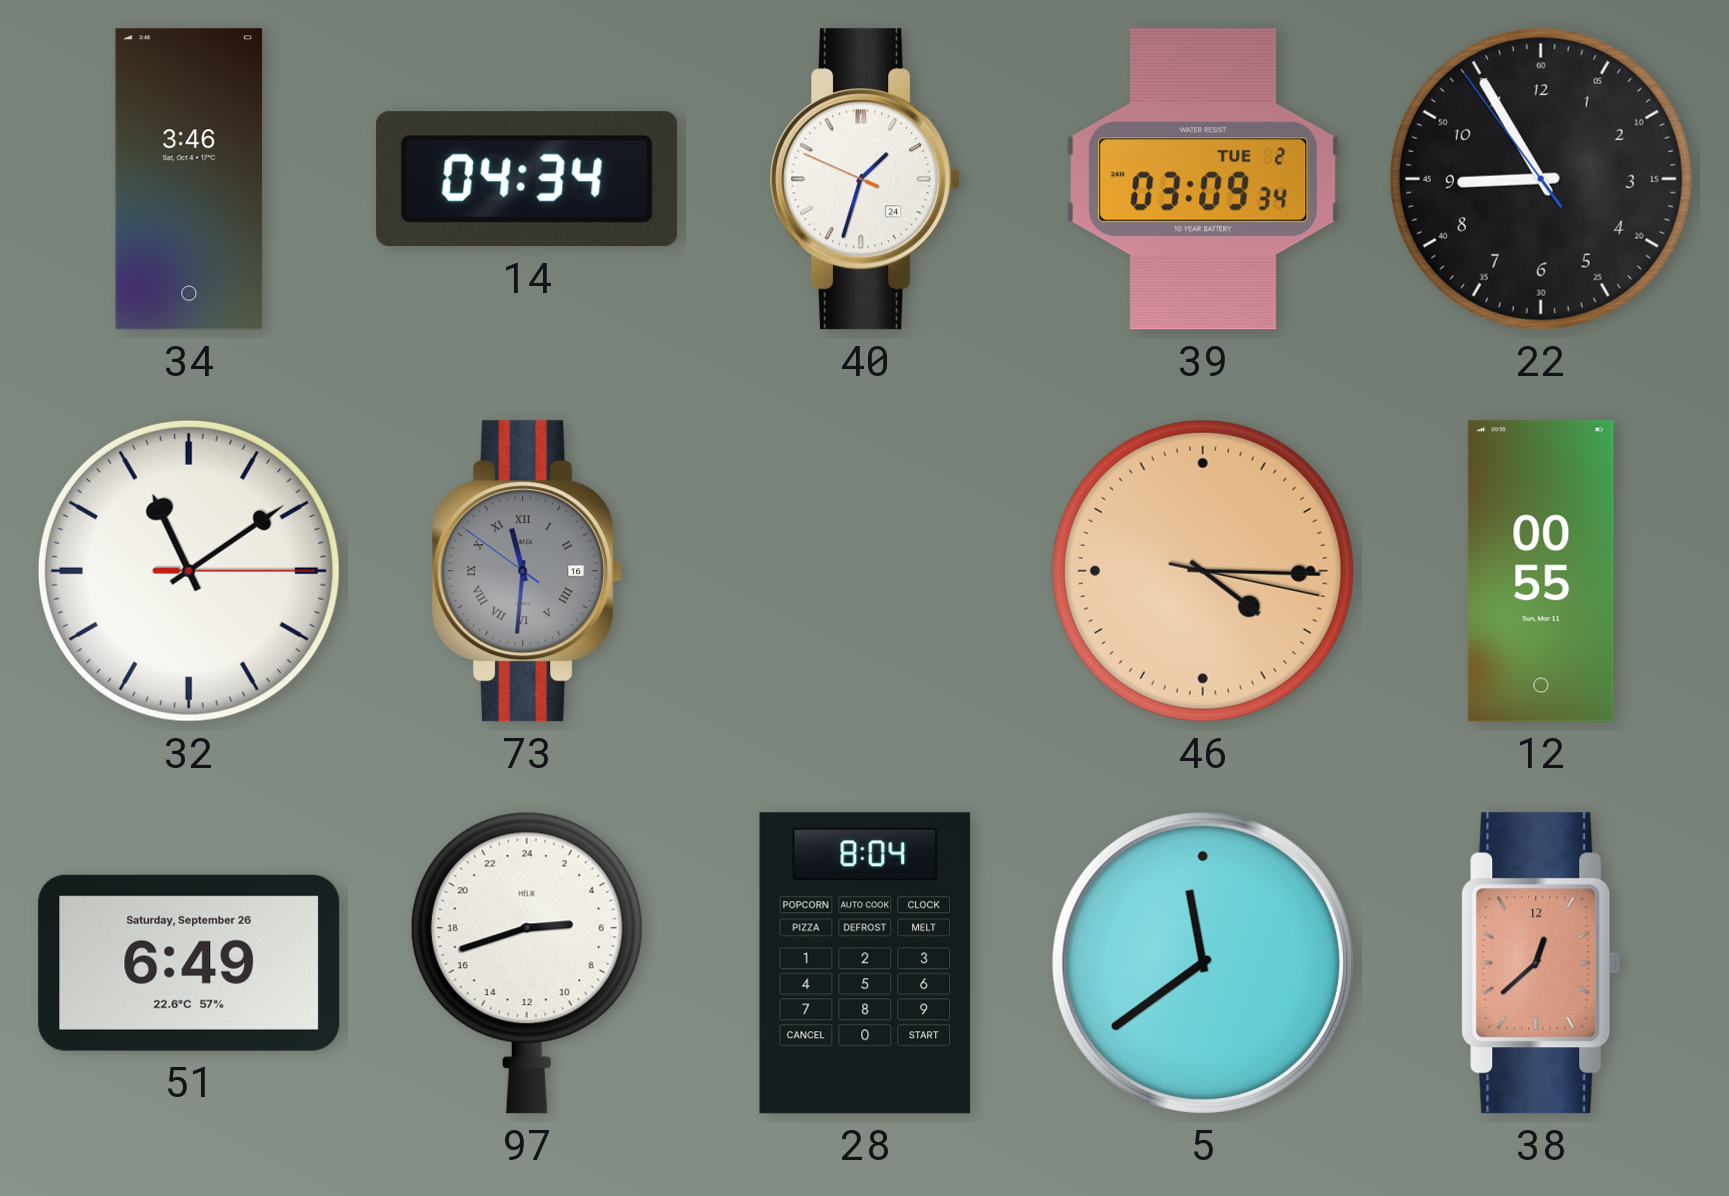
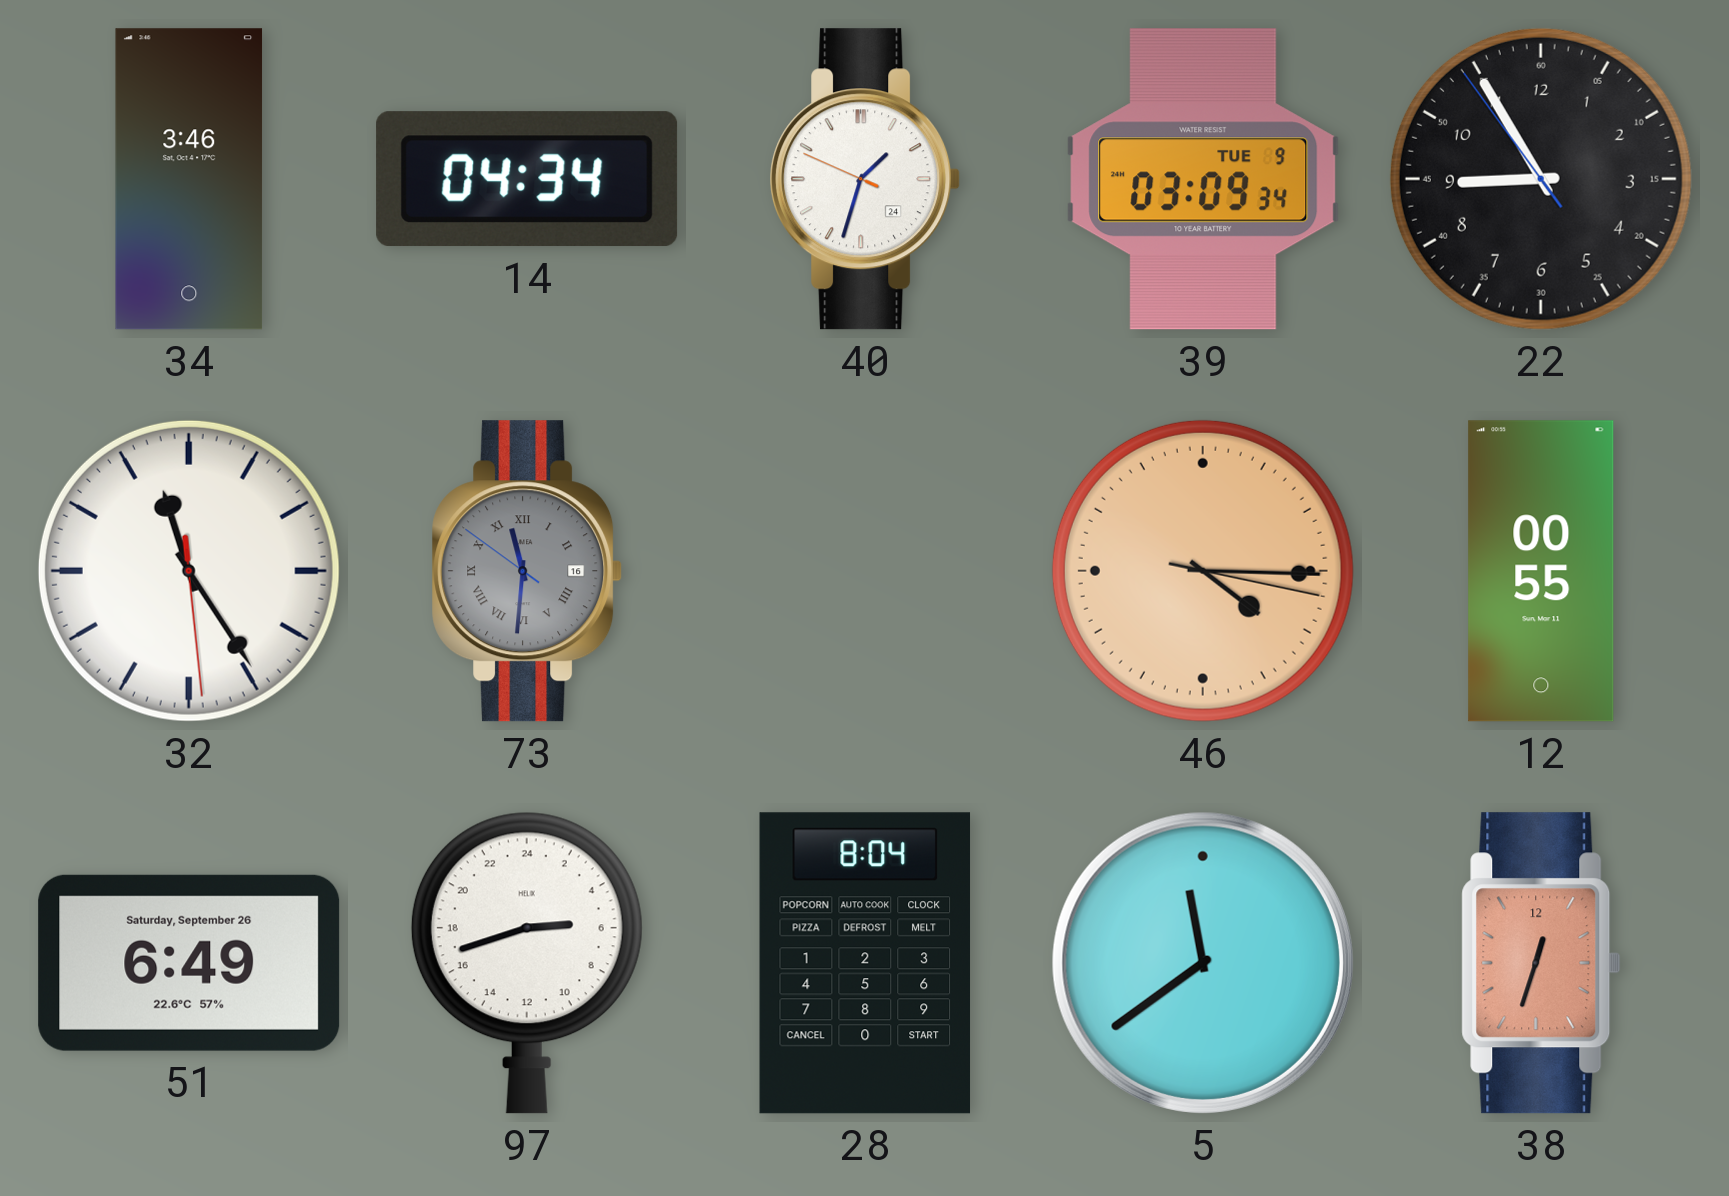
39 date: TUE 2 -> TUE 9 (1203, 179)
32: 11:09 -> 11:24 (189, 571)
38: 12:38 -> 12:33 (1541, 963)
